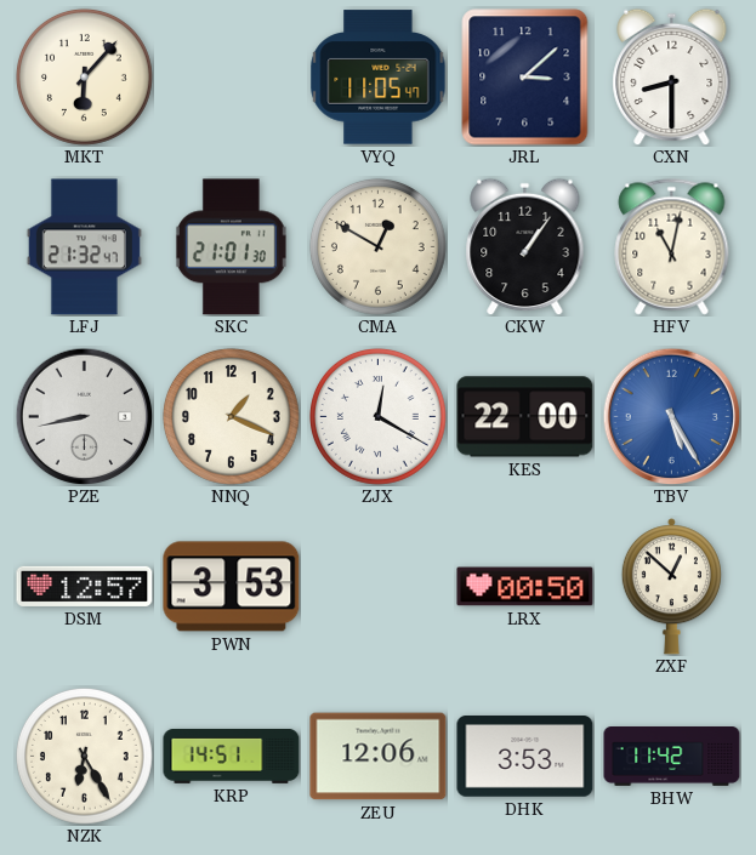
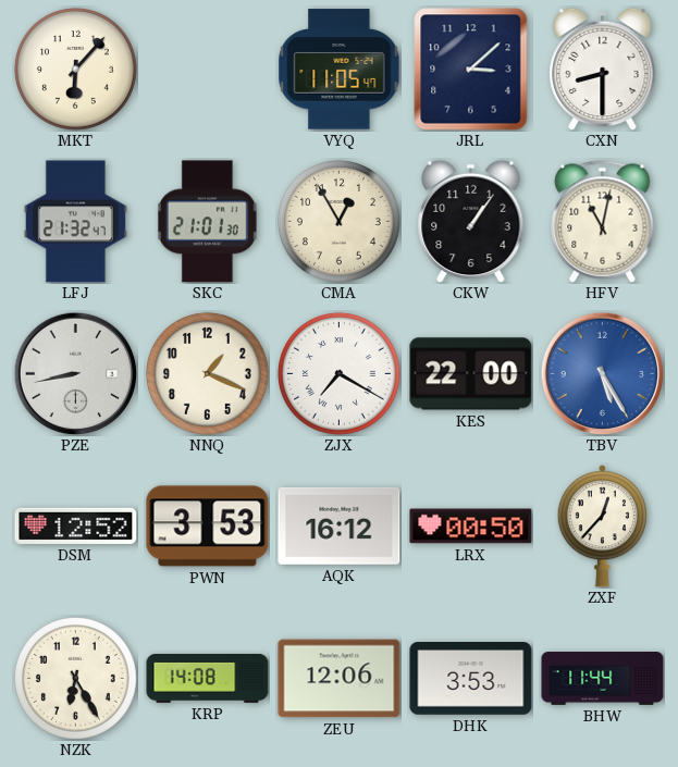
CMA: 12:50 -> 12:55 (338, 221)
ZJX: 12:20 -> 7:20 (338, 373)
DSM: 12:57 -> 12:52 (76, 525)
AQK: none -> 16:12 (340, 525)
ZXF: 12:52 -> 12:37 (602, 527)
KRP: 14:51 -> 14:08 (208, 678)
BHW: 11:42 -> 11:44 (603, 679)
